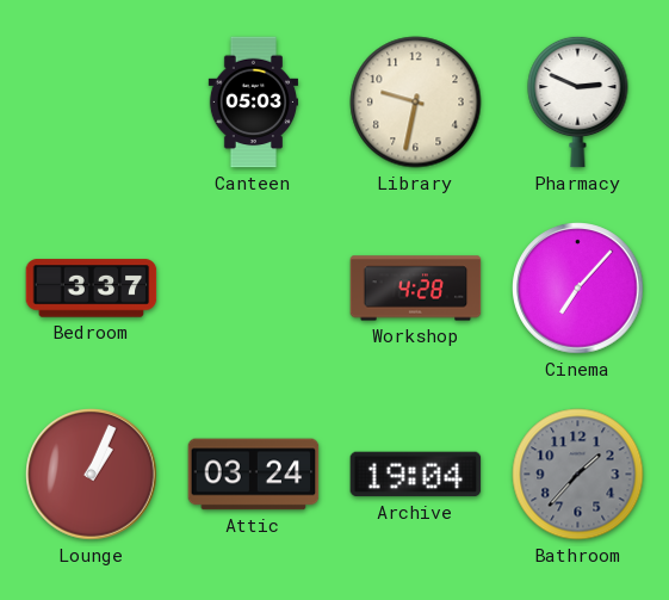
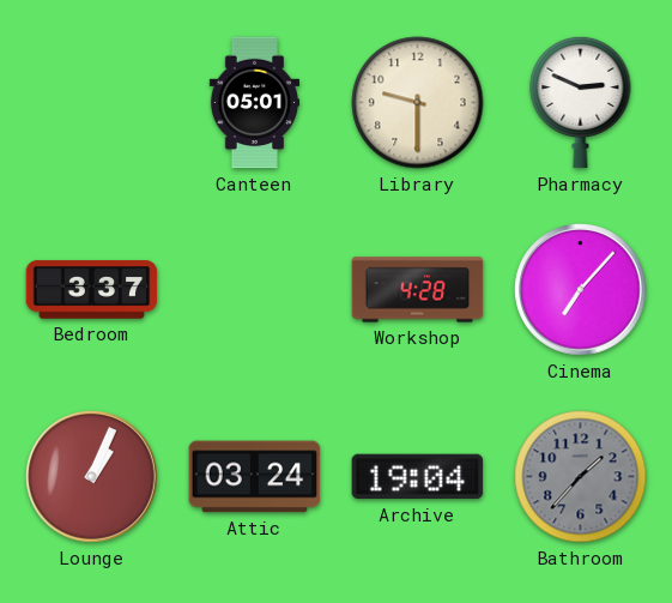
Canteen: 05:03 -> 05:01 (254, 103)
Library: 9:32 -> 9:30 (418, 103)
